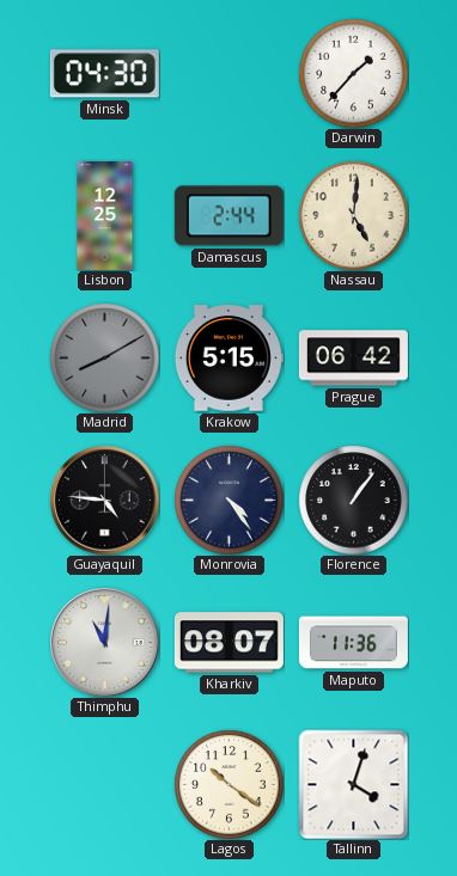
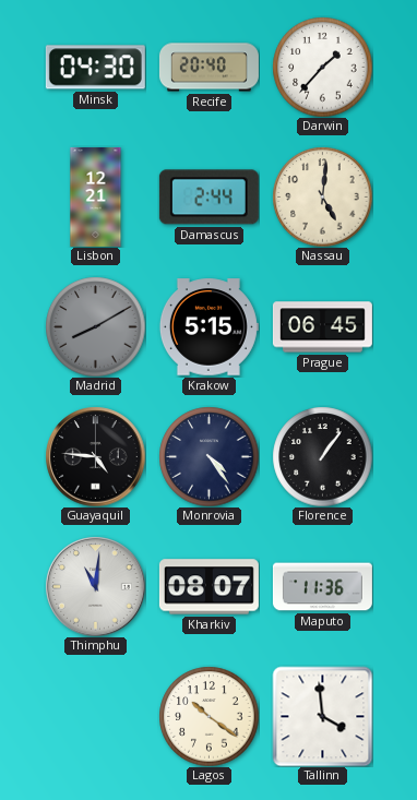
Recife: none -> 20:40 (208, 68)
Lisbon: 12:25 -> 12:21 (96, 196)
Prague: 06:42 -> 06:45 (322, 327)
Tallinn: 4:03 -> 3:59 (322, 716)
